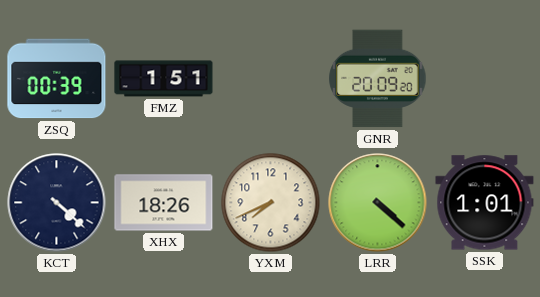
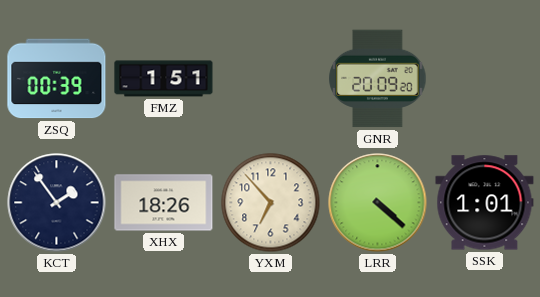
KCT: 4:22 -> 1:54 (57, 203)
YXM: 7:41 -> 6:53 (271, 203)
